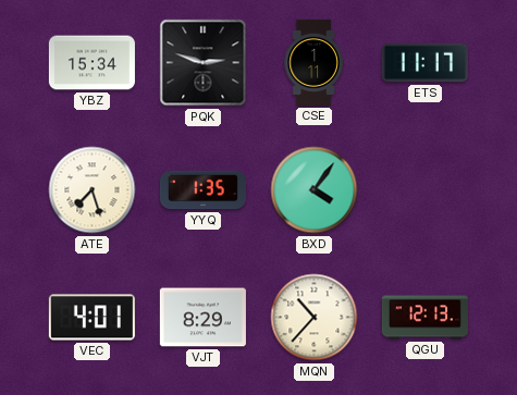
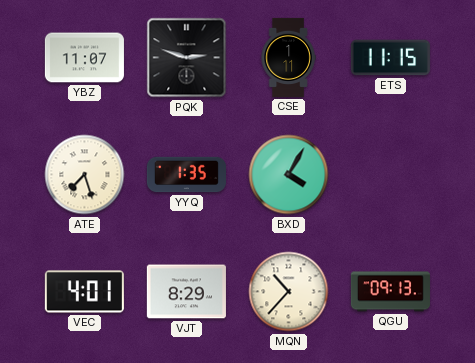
YBZ: 15:34 -> 11:07 (84, 58)
ETS: 11:17 -> 11:15 (390, 58)
BXD: 4:06 -> 4:05 (289, 175)
QGU: 12:13 -> 09:13 (390, 292)
